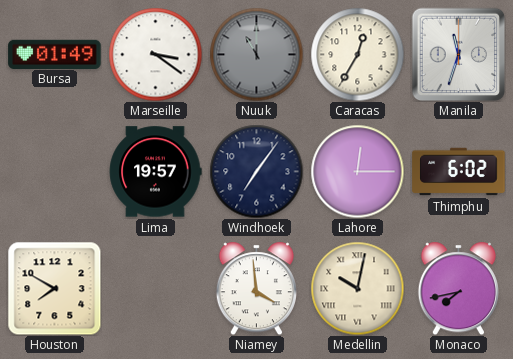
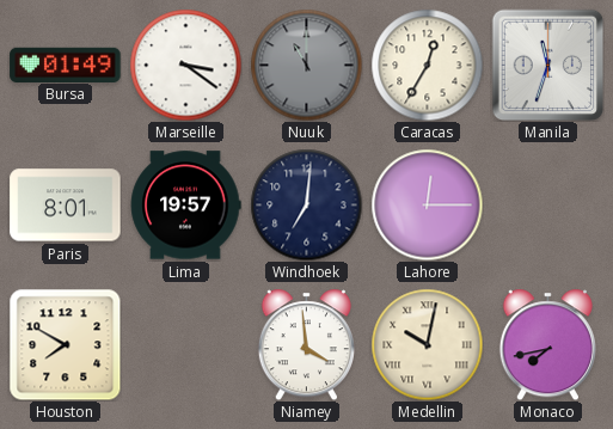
Paris: none -> 8:01 (66, 206)
Windhoek: 7:06 -> 7:01 (306, 204)
Thimphu: 6:02 -> none (459, 172)
